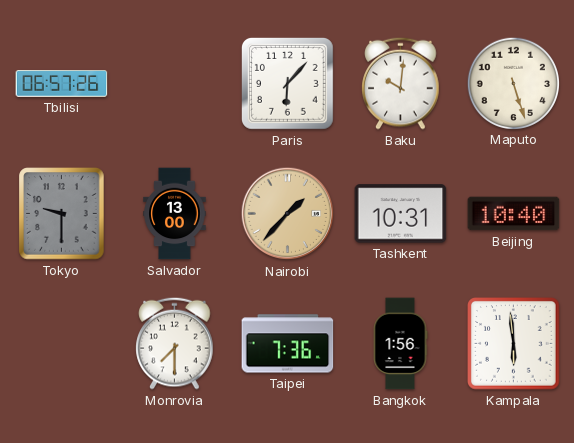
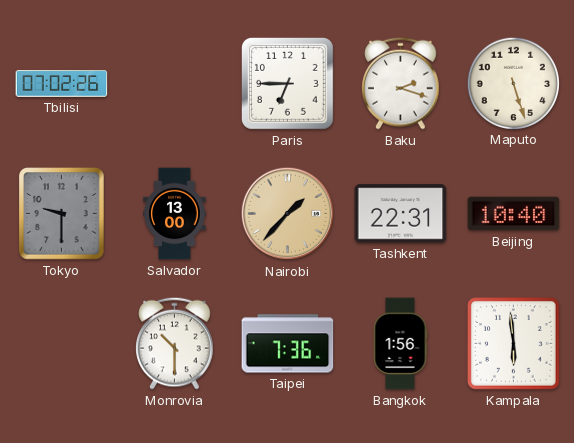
Tbilisi: 06:57 -> 07:02 (62, 84)
Paris: 6:07 -> 6:45 (287, 83)
Baku: 10:01 -> 2:18 (401, 83)
Tashkent: 10:31 -> 22:31 (401, 214)
Monrovia: 7:30 -> 10:30 (175, 343)
